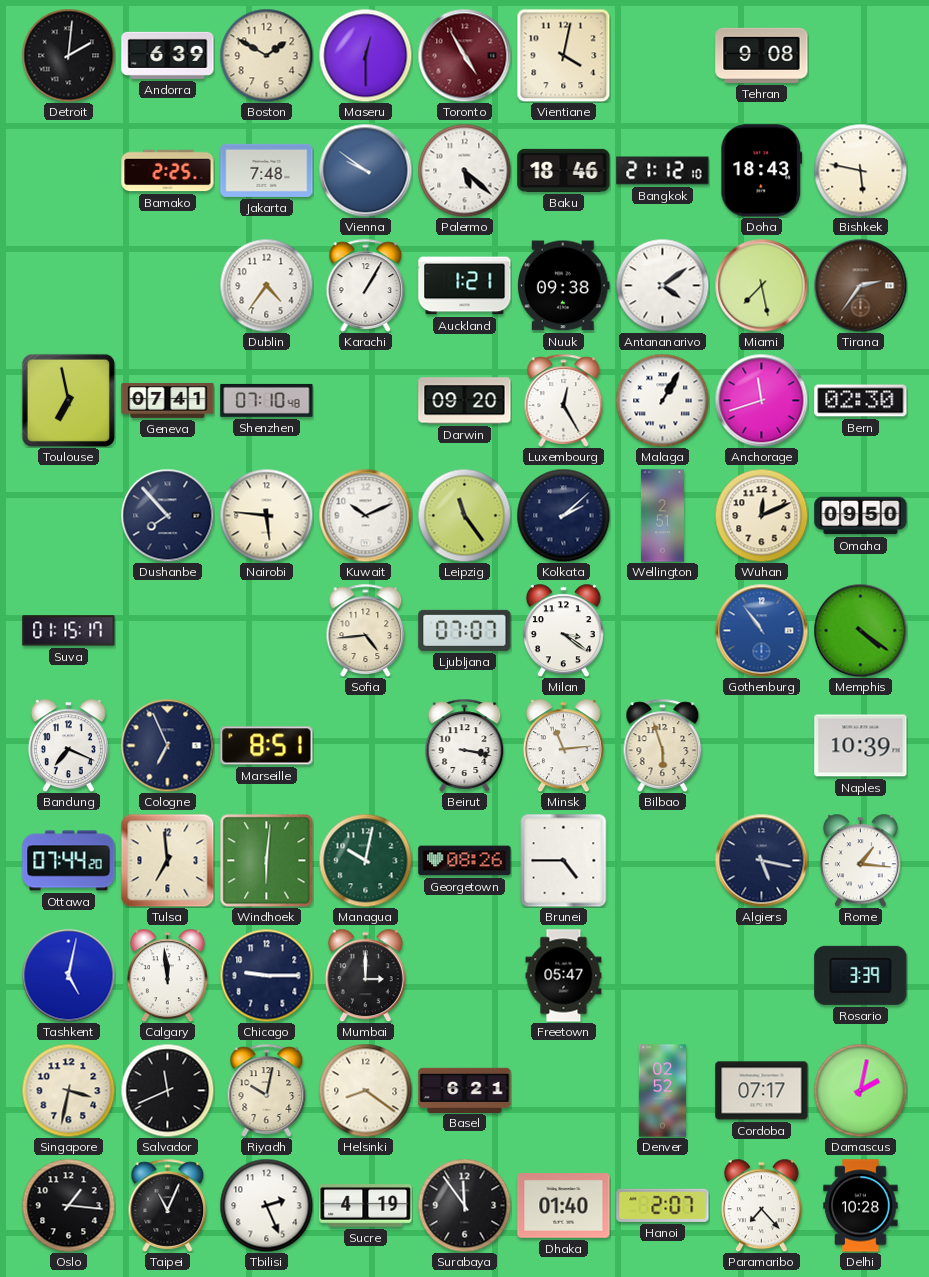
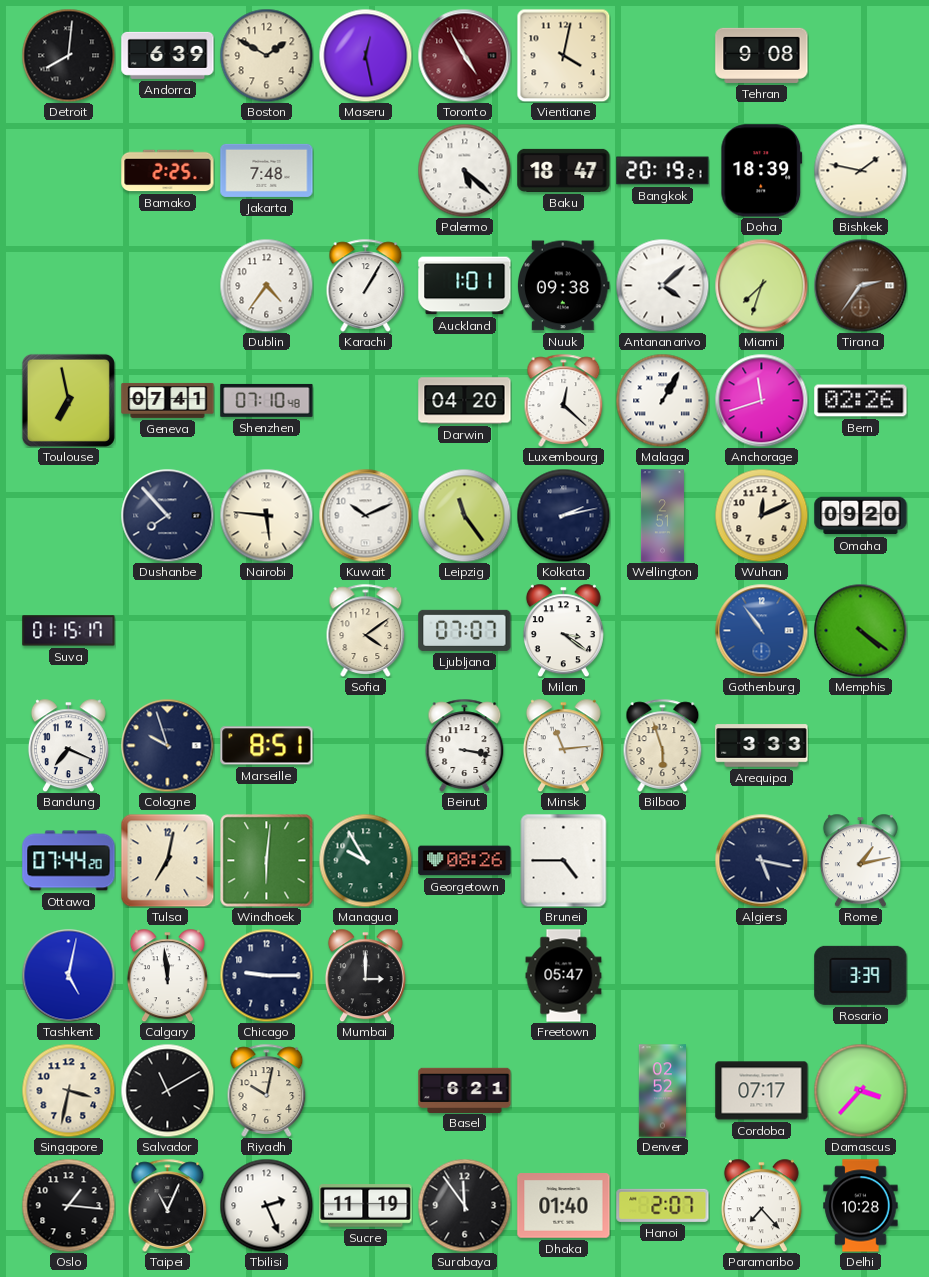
Detroit: 2:01 -> 8:01 (68, 55)
Maseru: 12:30 -> 12:28 (365, 55)
Vienna: 9:51 -> none (365, 170)
Baku: 18:46 -> 18:47 (564, 170)
Bangkok: 21:12 -> 20:19 (663, 171)
Doha: 18:43 -> 18:39 (762, 171)
Bishkek: 5:47 -> 1:47 (860, 170)
Auckland: 1:21 -> 1:01 (465, 286)
Antananarivo: 4:09 -> 4:08 (662, 285)
Miami: 7:28 -> 7:33 (761, 285)
Darwin: 09:20 -> 04:20 (465, 401)
Luxembourg: 12:25 -> 12:22 (564, 400)
Bern: 02:30 -> 02:26 (861, 401)
Kolkata: 2:08 -> 2:13 (563, 515)
Omaha: 09:50 -> 09:20 (861, 516)
Sofia: 4:44 -> 4:09 (366, 630)
Cologne: 6:56 -> 9:57 (167, 745)
Arequipa: none -> 3:33 (762, 746)
Naples: 10:39 -> none (861, 746)
Tulsa: 6:59 -> 7:02 (167, 860)
Managua: 10:02 -> 9:55 (365, 860)
Rome: 1:16 -> 1:13 (860, 860)
Salvador: 11:41 -> 11:10 (167, 1090)
Helsinki: 8:21 -> none (365, 1090)
Damascus: 2:02 -> 3:37 (860, 1090)
Sucre: 4:19 -> 11:19 (366, 1206)
